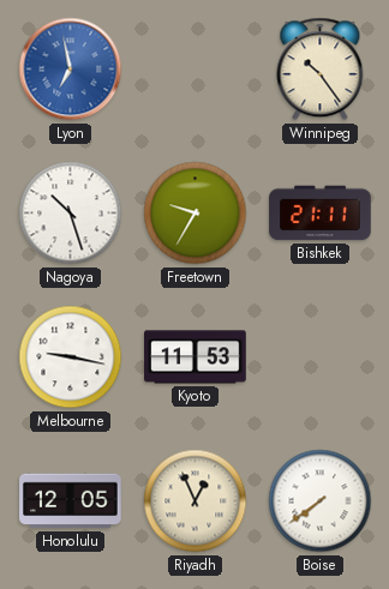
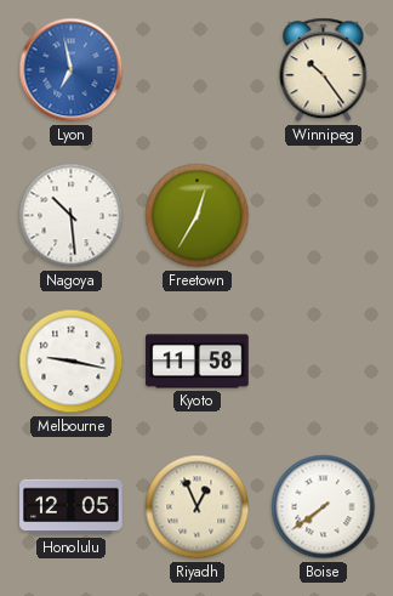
Nagoya: 10:27 -> 10:29 (72, 216)
Freetown: 9:35 -> 12:35 (198, 216)
Bishkek: 21:11 -> none (321, 214)
Kyoto: 11:53 -> 11:58 (198, 362)
